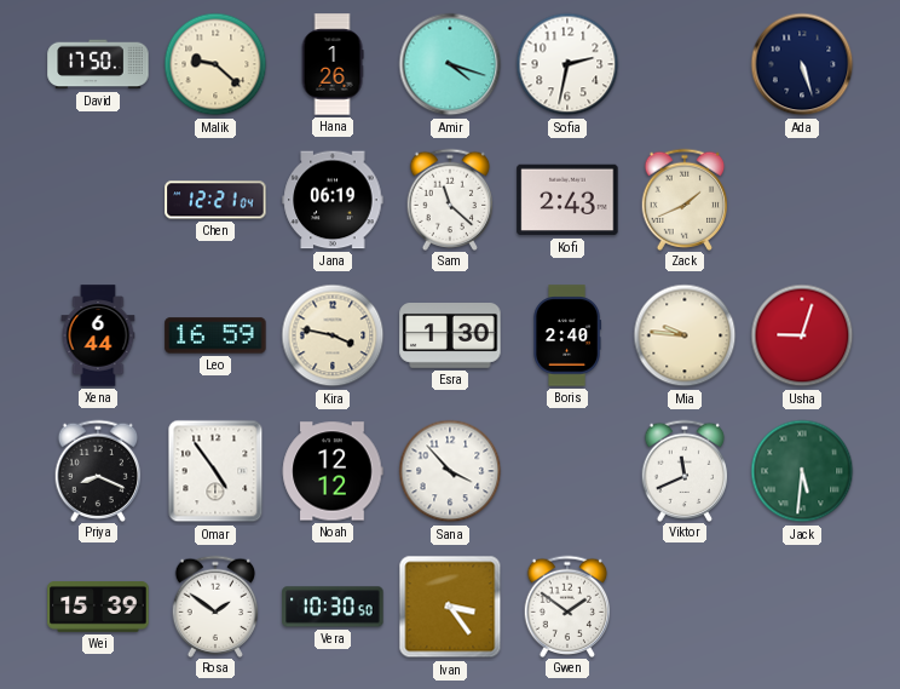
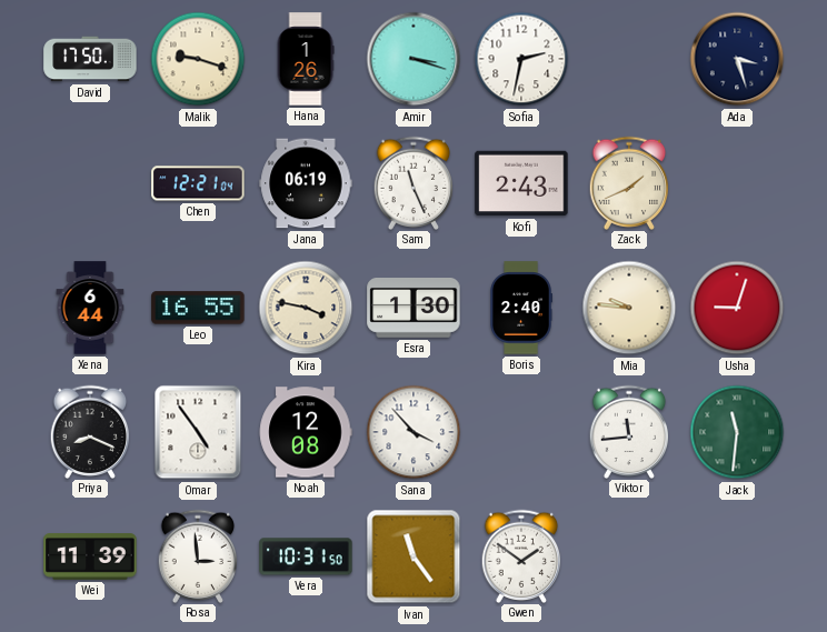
Malik: 9:22 -> 9:18 (198, 59)
Amir: 4:18 -> 3:18 (413, 59)
Ada: 5:27 -> 3:27 (737, 59)
Sam: 11:22 -> 11:26 (413, 182)
Leo: 16:59 -> 16:55 (198, 308)
Noah: 12:12 -> 12:08 (306, 432)
Viktor: 11:41 -> 11:44 (629, 431)
Jack: 5:31 -> 11:31 (737, 432)
Wei: 15:39 -> 11:39 (90, 556)
Rosa: 1:51 -> 2:59 (198, 555)
Vera: 10:30 -> 10:31 (306, 556)
Ivan: 3:24 -> 11:24 (413, 556)
